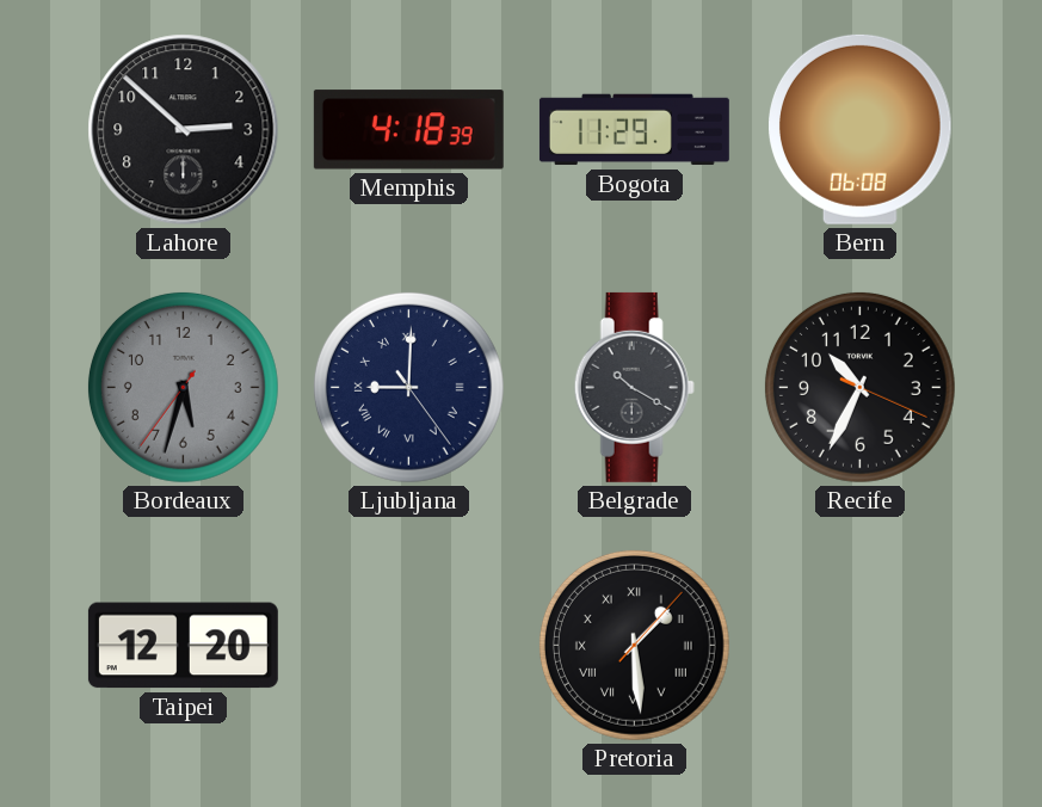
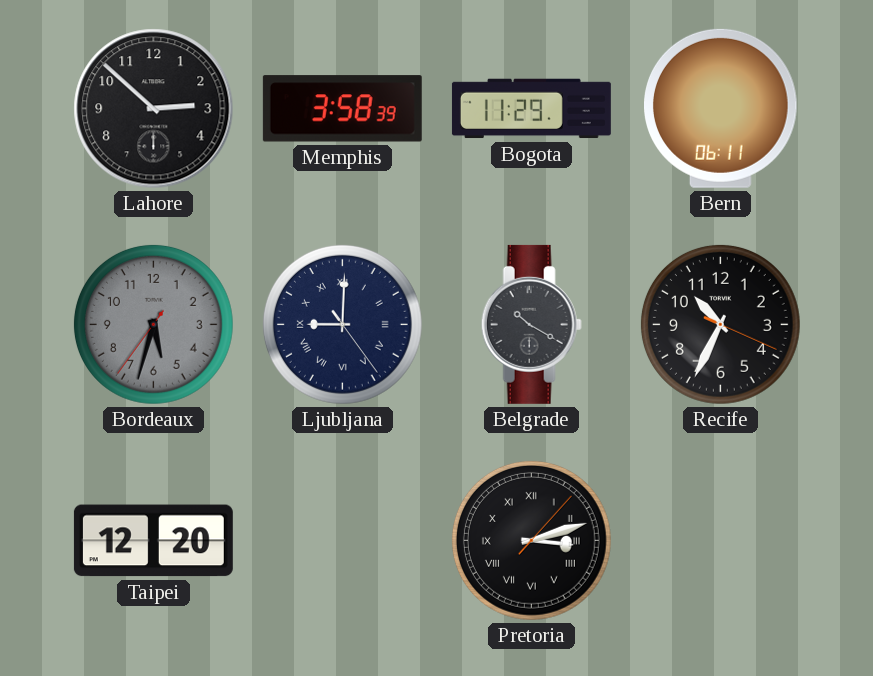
Memphis: 4:18 -> 3:58 (342, 109)
Bern: 06:08 -> 06:11 (721, 108)
Pretoria: 1:29 -> 3:12 (531, 540)
